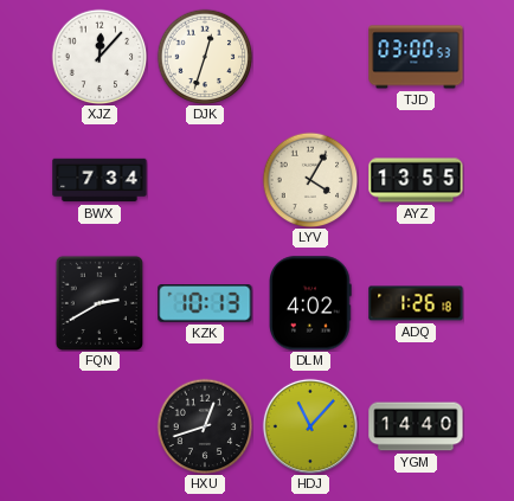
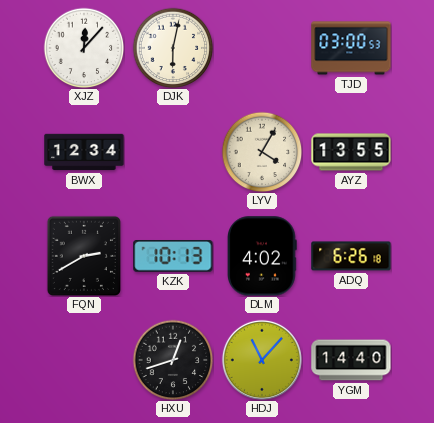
DJK: 12:33 -> 6:02 (173, 48)
BWX: 7:34 -> 12:34 (84, 152)
ADQ: 1:26 -> 6:26 (351, 256)
